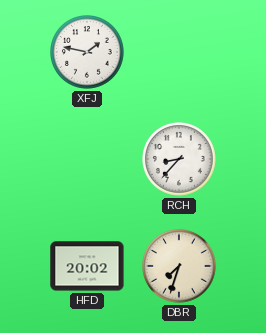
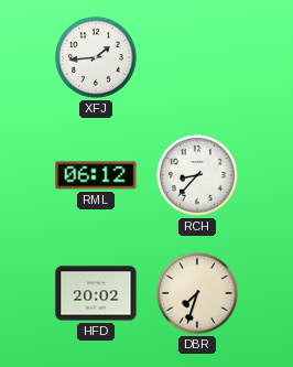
XFJ: 1:47 -> 1:44 (97, 58)
RML: none -> 06:12 (96, 175)
